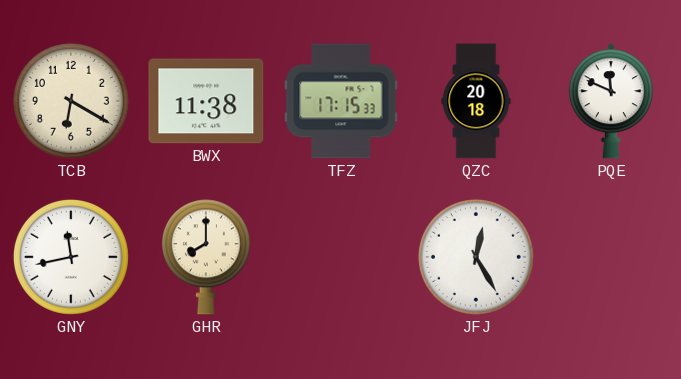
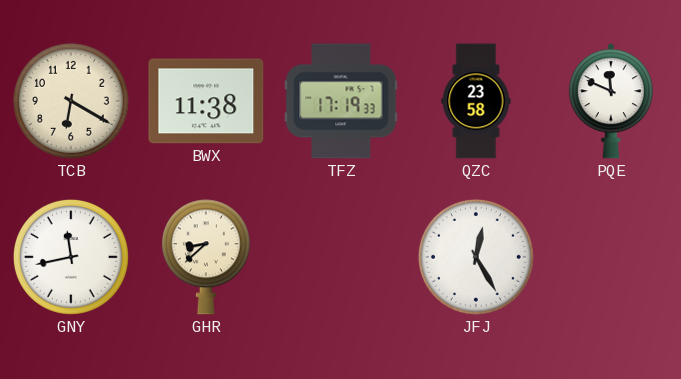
TFZ: 17:15 -> 17:19 (341, 101)
QZC: 20:18 -> 23:58 (476, 101)
GHR: 8:00 -> 8:38 (206, 257)
